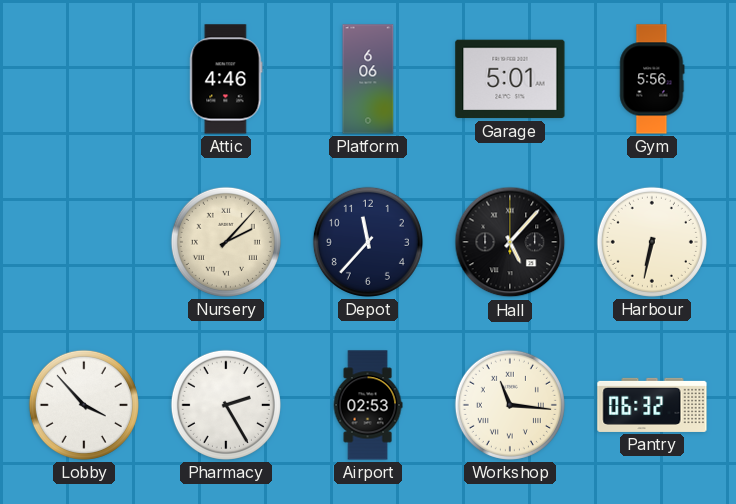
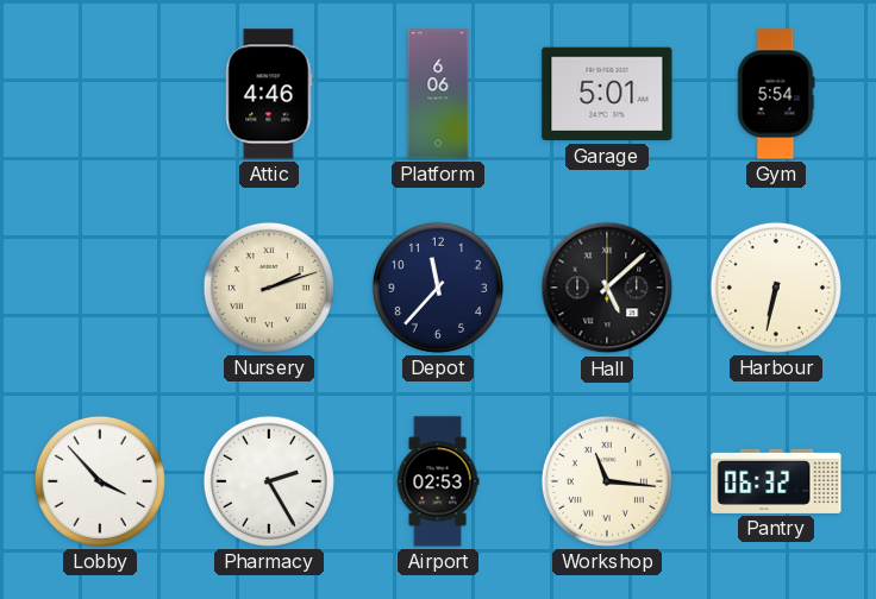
Gym: 5:56 -> 5:54 (776, 94)
Nursery: 2:07 -> 2:12 (269, 288)
Hall: 5:07 -> 5:08 (607, 288)
